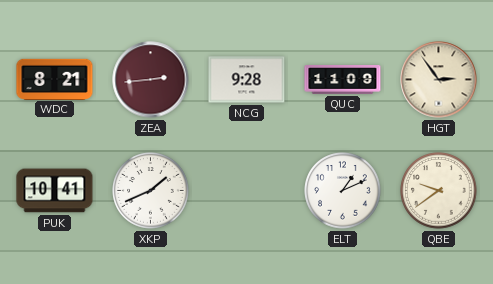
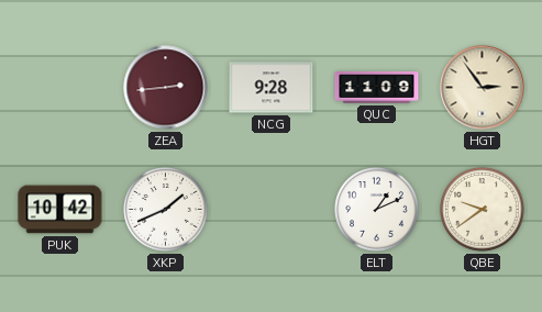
WDC: 8:21 -> none (55, 79)
PUK: 10:41 -> 10:42 (60, 210)
